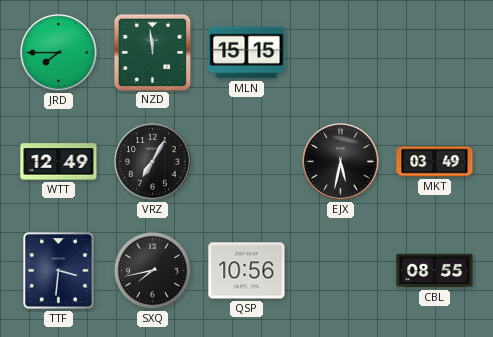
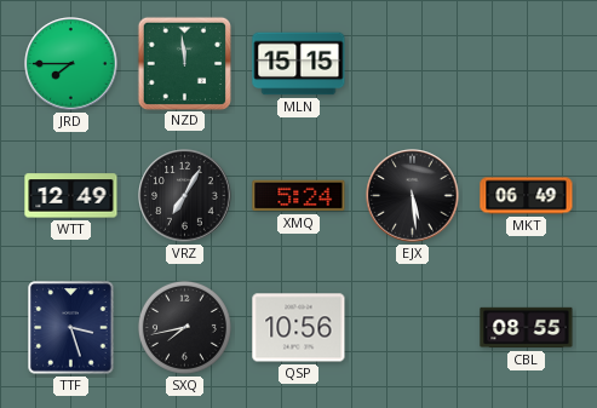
XMQ: none -> 5:24 (299, 196)
EJX: 5:32 -> 5:29 (413, 196)
MKT: 03:49 -> 06:49 (527, 196)
TTF: 3:31 -> 3:27 (71, 328)
